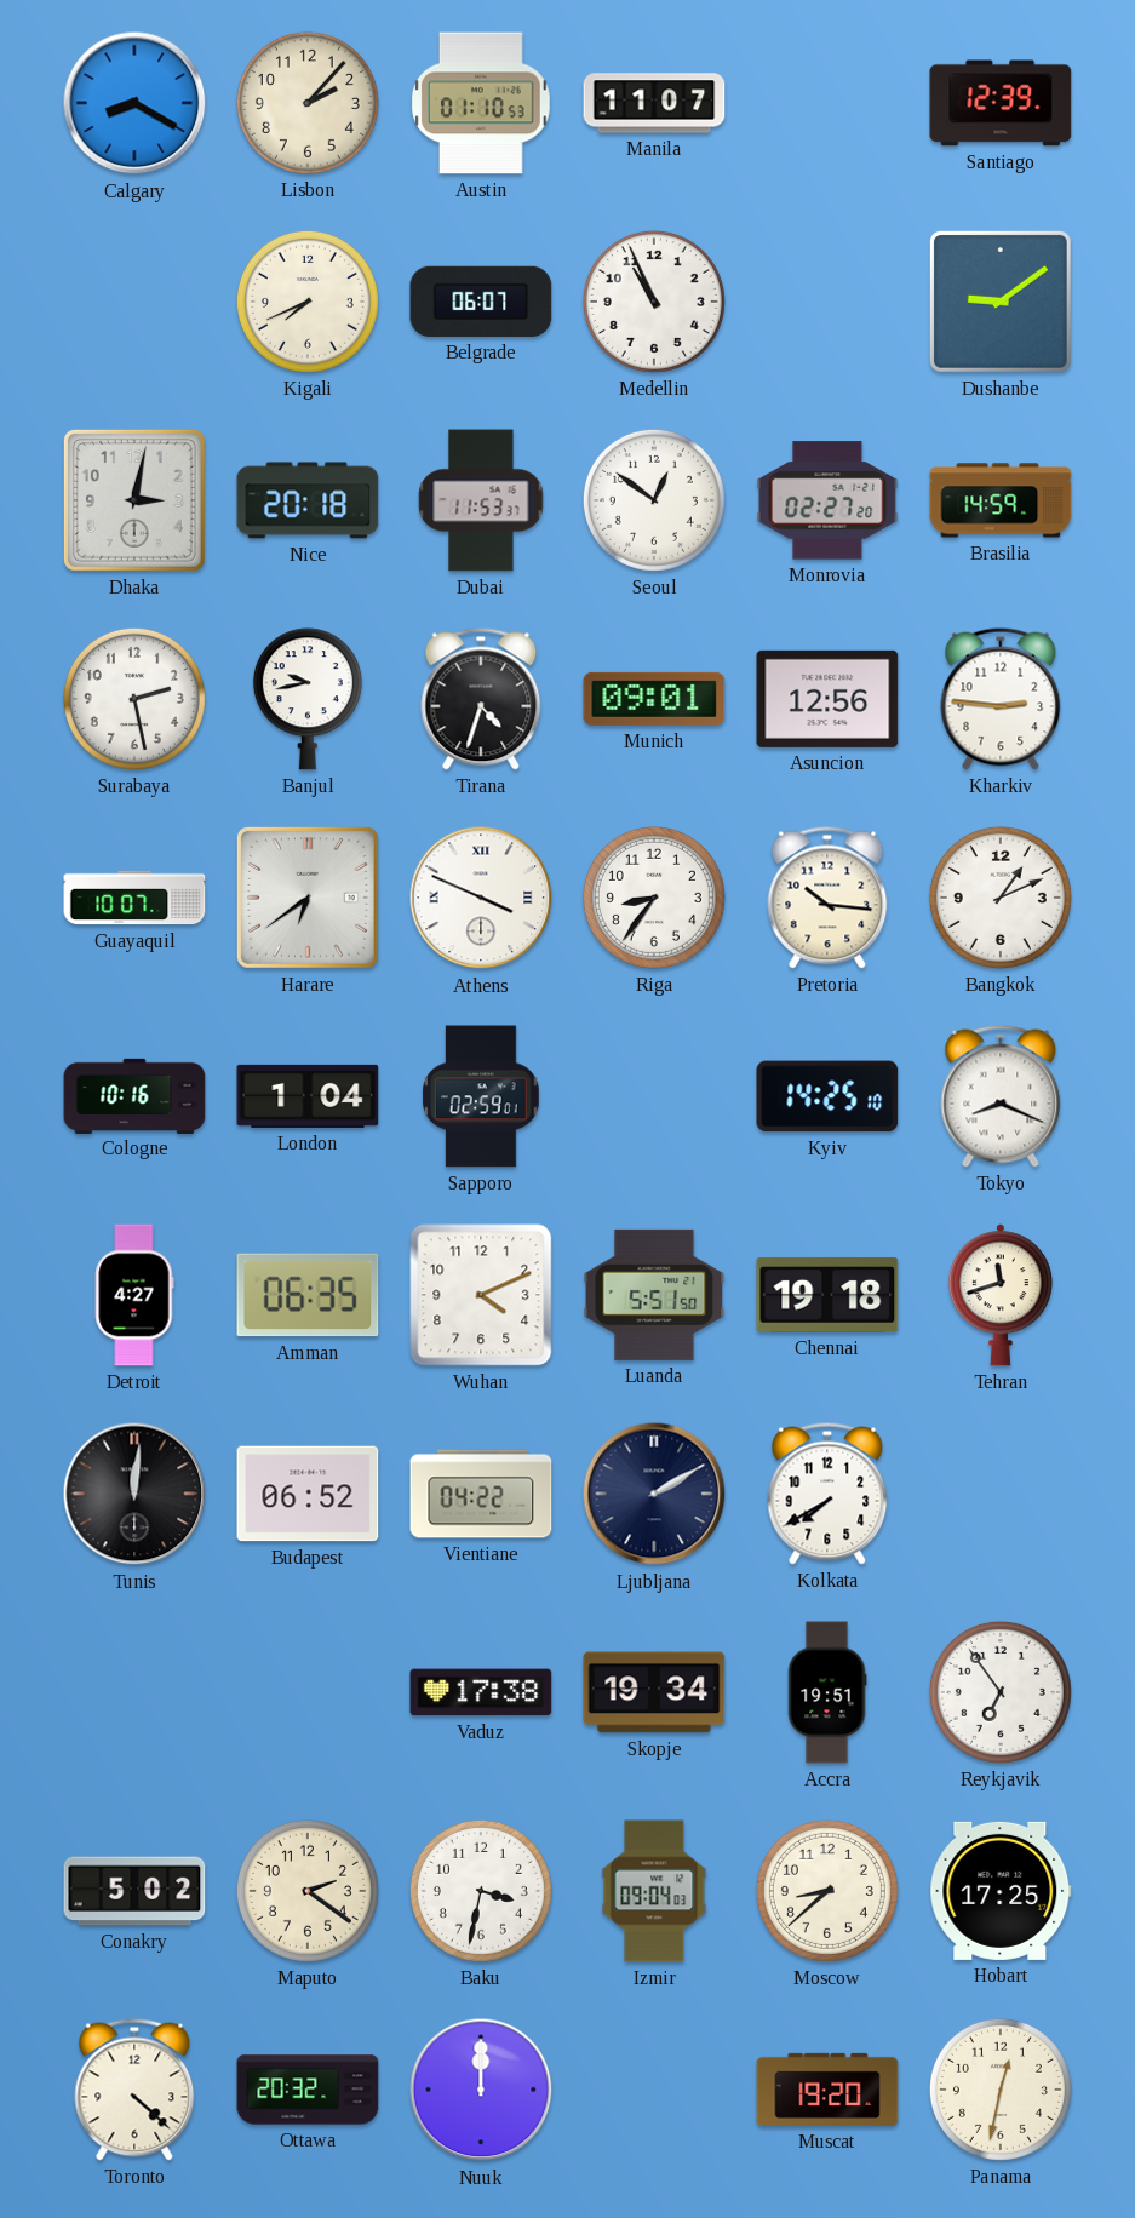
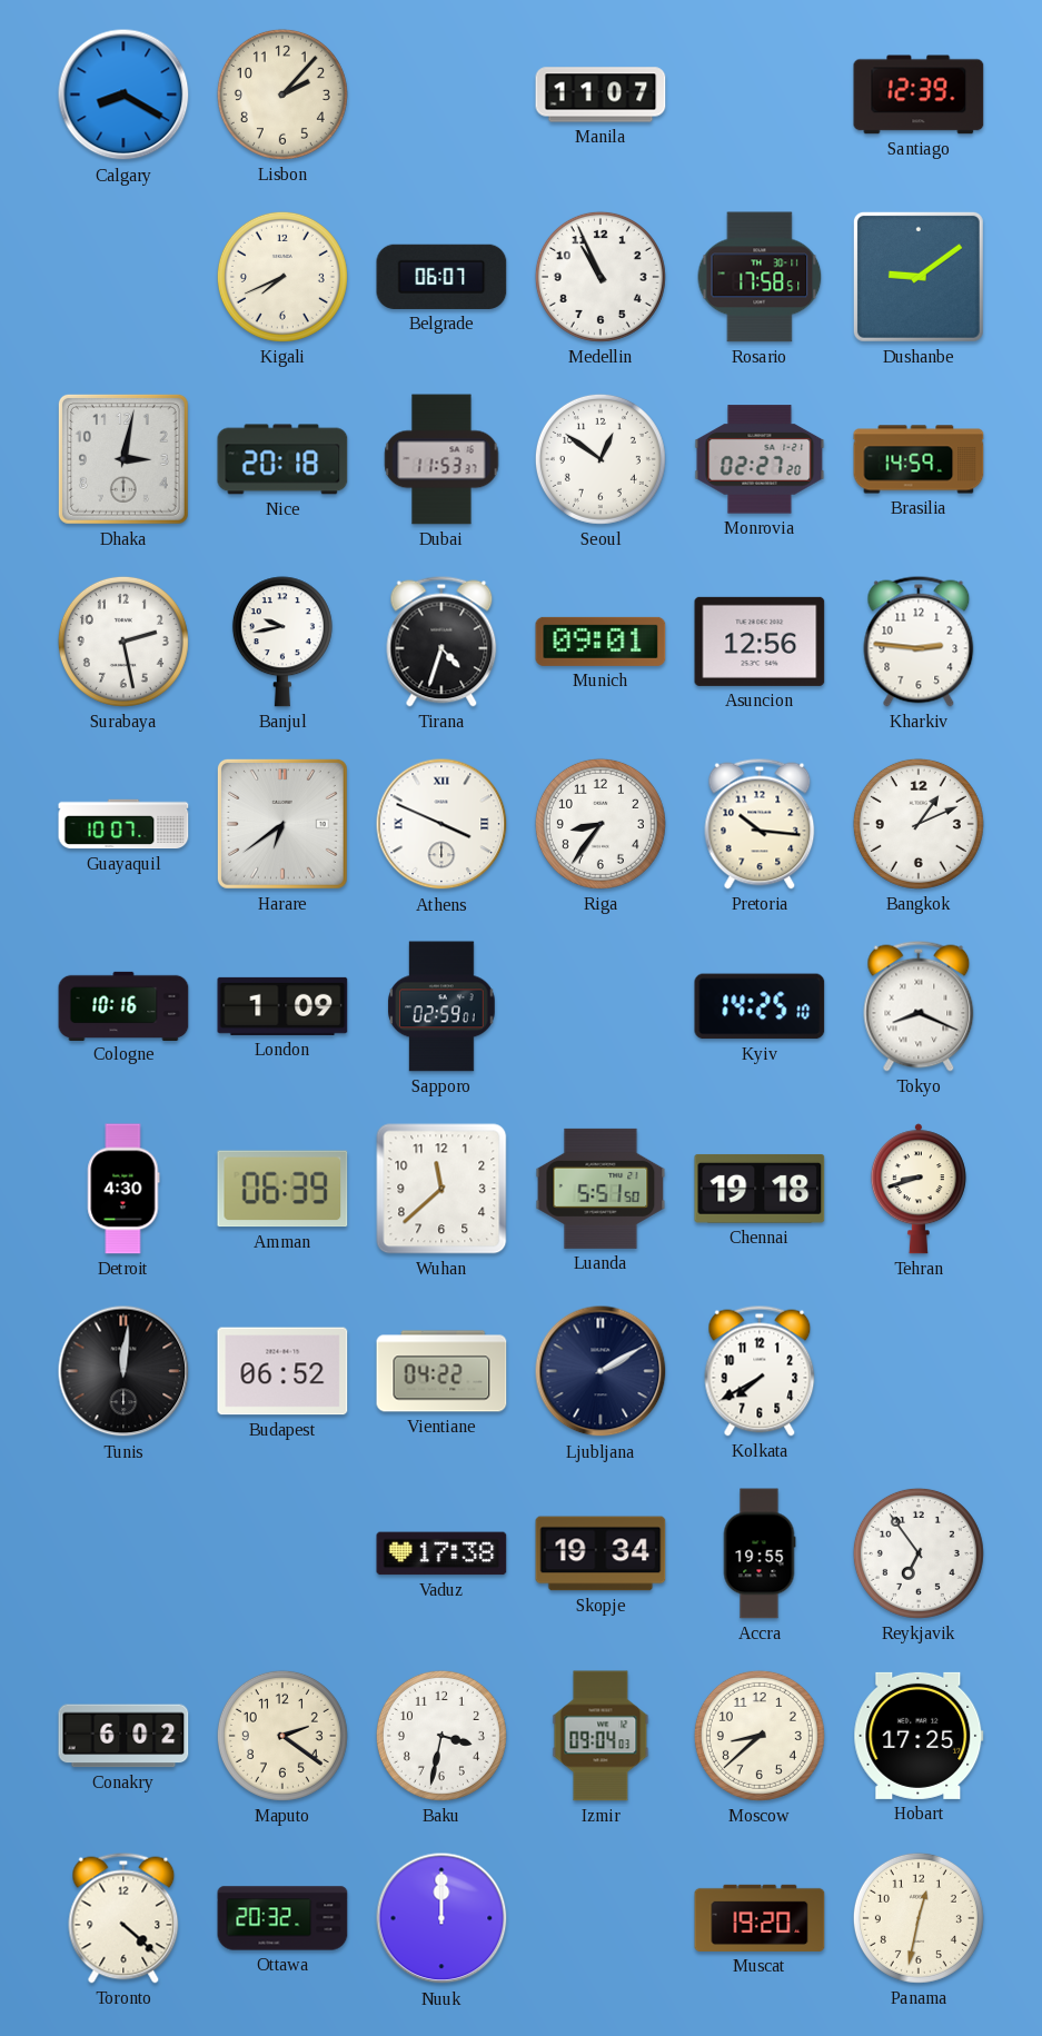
Austin: 01:10 -> none (482, 103)
Rosario: none -> 17:58 (760, 277)
London: 1:04 -> 1:09 (282, 1006)
Detroit: 4:27 -> 4:30 (123, 1189)
Amman: 06:35 -> 06:39 (282, 1189)
Wuhan: 4:11 -> 11:38 (441, 1189)
Tehran: 11:42 -> 8:42 (919, 1189)
Accra: 19:51 -> 19:55 (760, 1553)
Conakry: 5:02 -> 6:02 (123, 1736)
